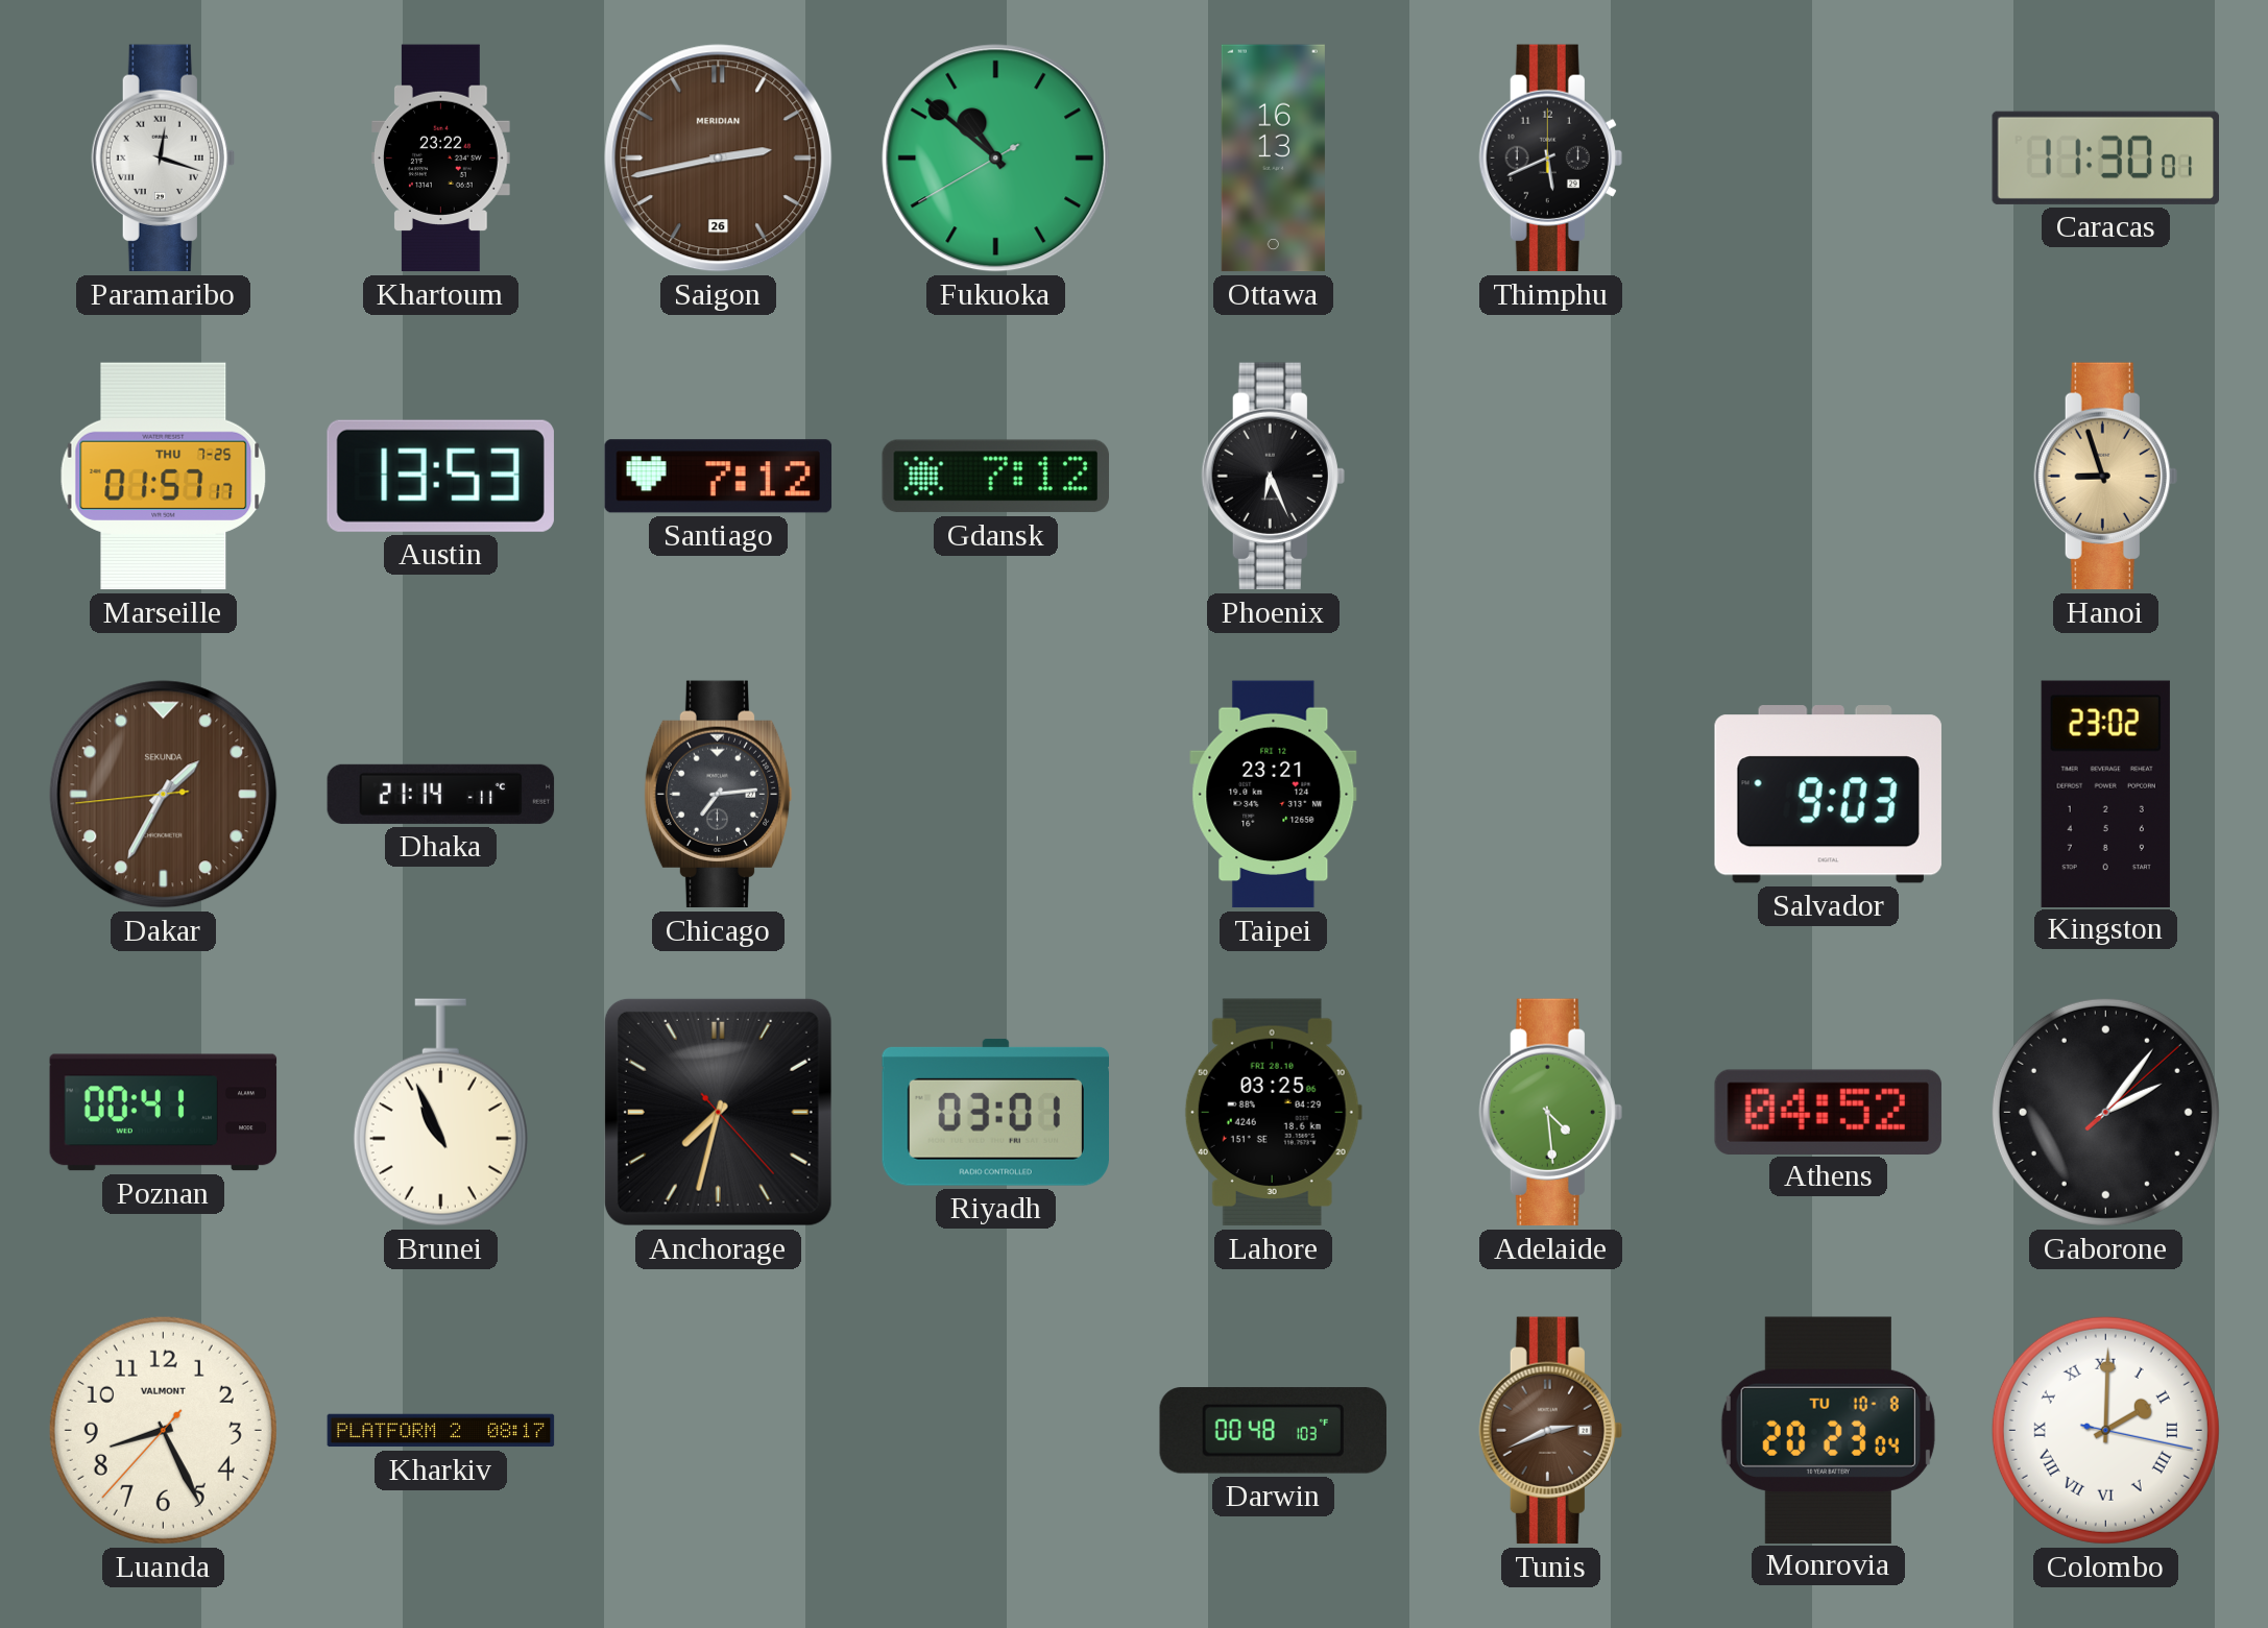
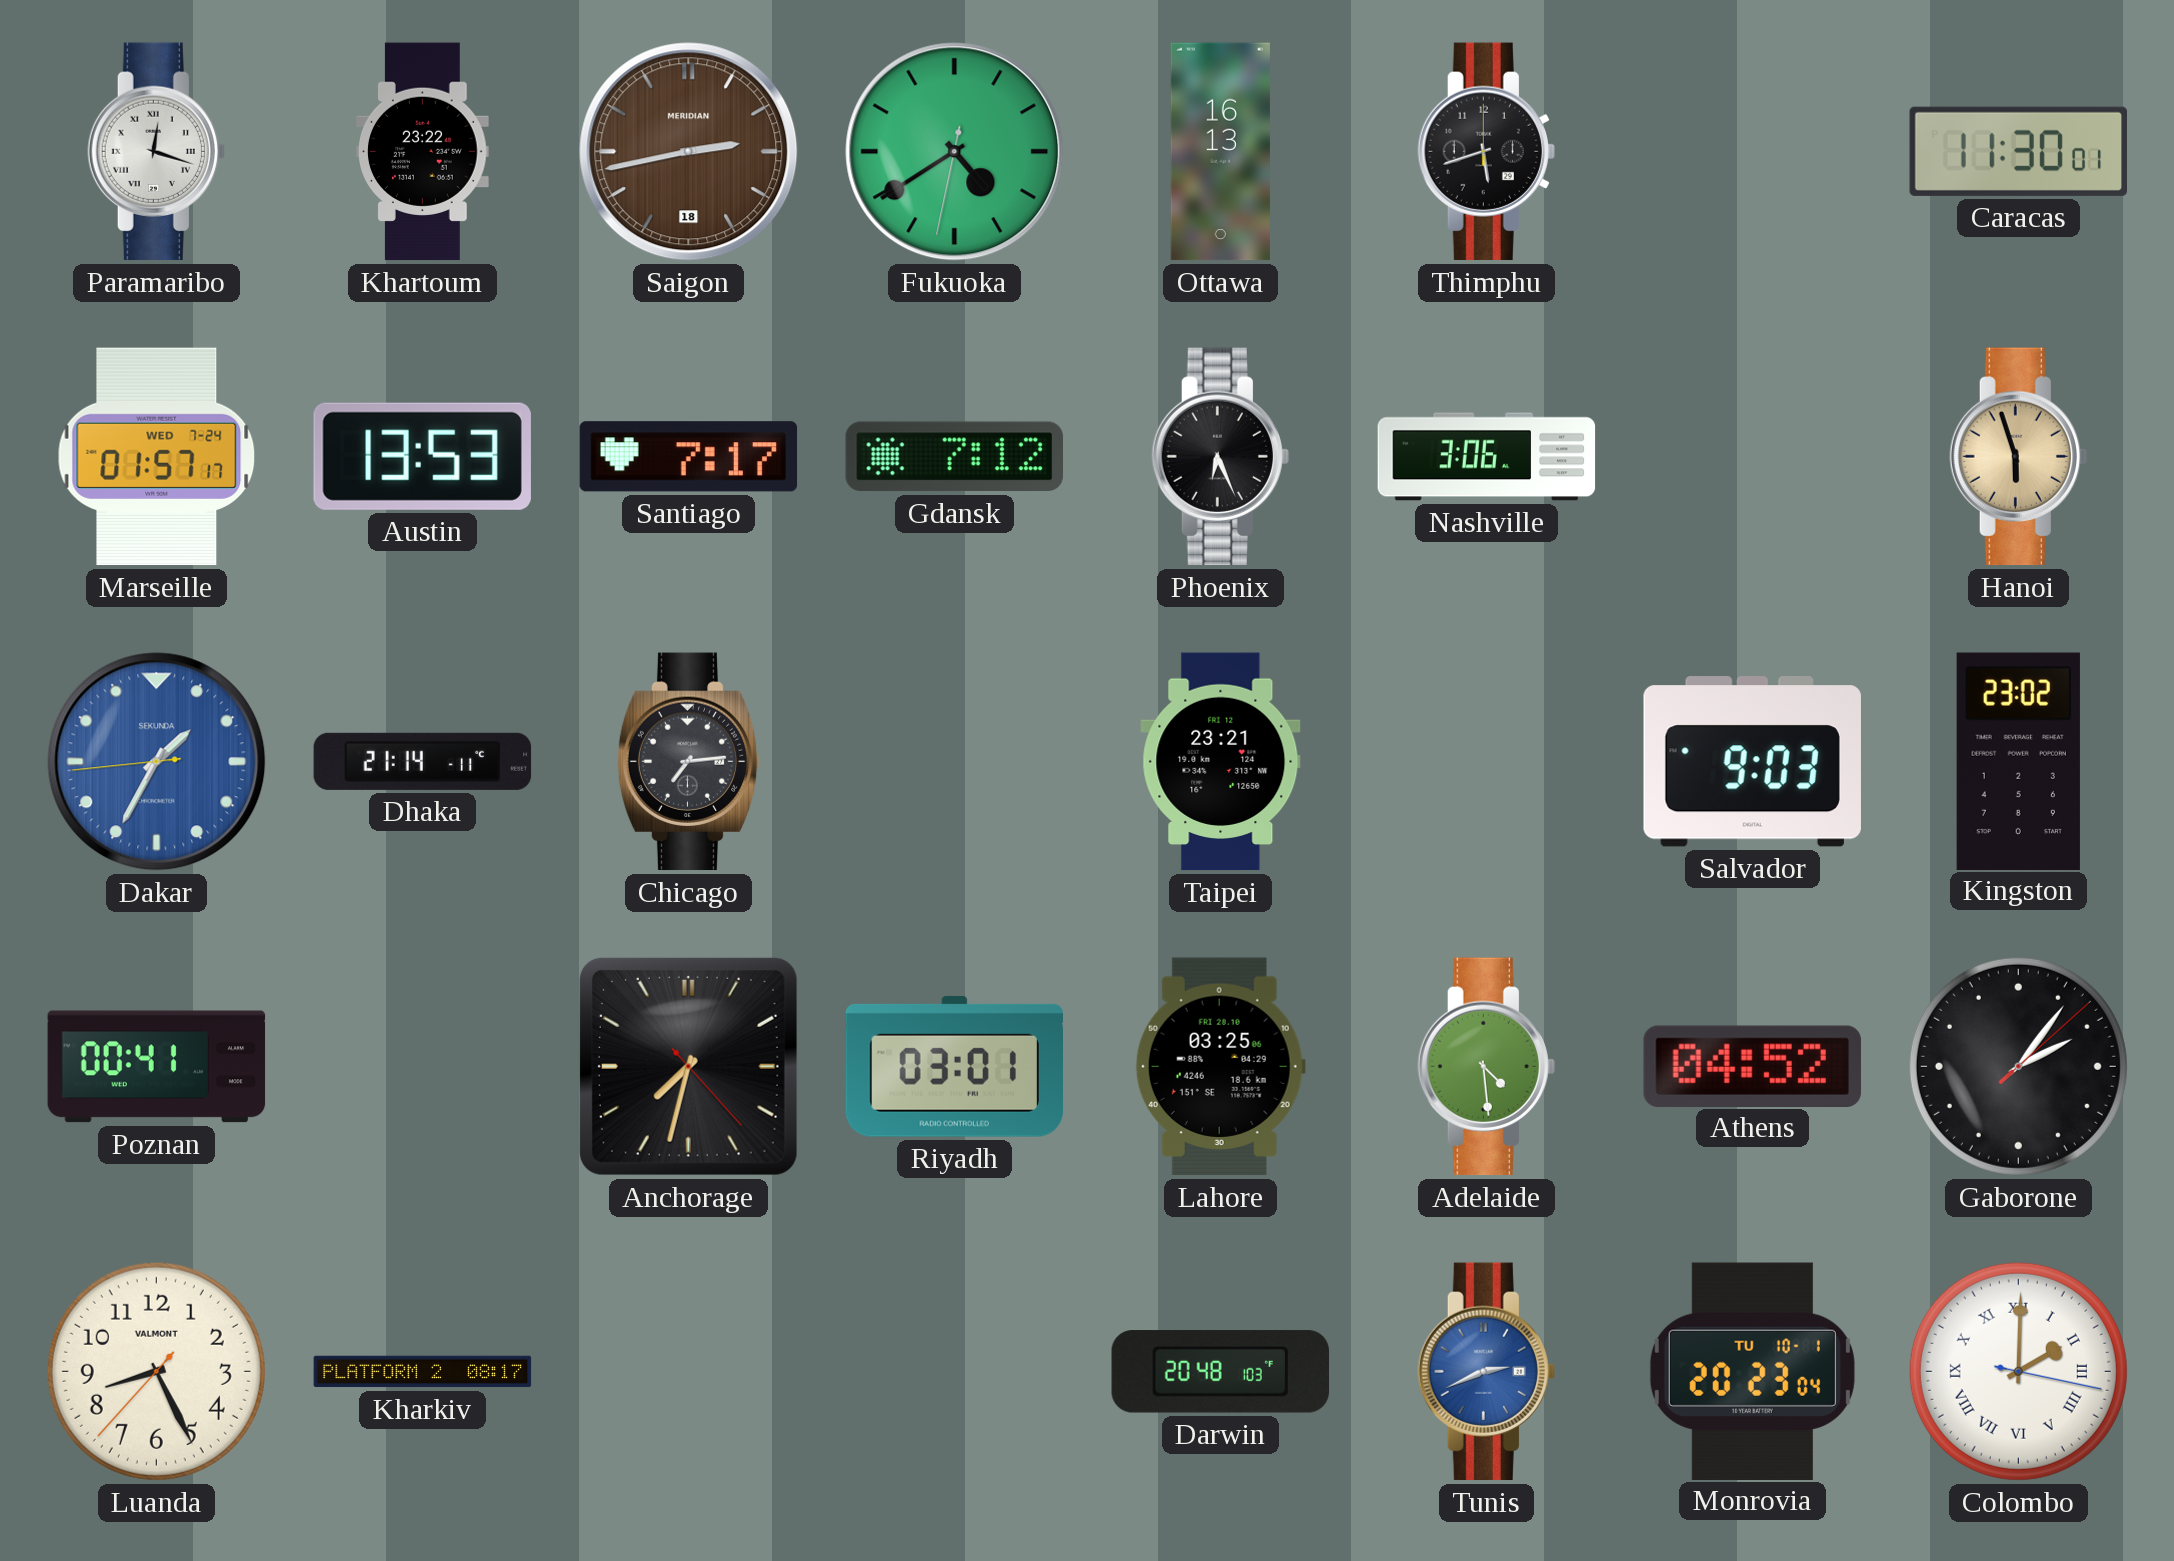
Saigon date: 26 -> 18 (689, 152)
Fukuoka: 10:51 -> 4:39 (955, 152)
Thimphu: 5:41 -> 5:42 (1486, 152)
Marseille date: THU 7-25 -> WED 7-24 (157, 457)
Santiago: 7:12 -> 7:17 (689, 457)
Nashville: none -> 3:06 (1487, 457)
Hanoi: 8:57 -> 5:57 (2018, 457)
Dakar dial: brown -> blue (157, 762)
Brunei: 10:56 -> none (440, 1113)
Darwin: 00:48 -> 20:48 (1221, 1372)
Tunis dial: brown -> blue (1486, 1372)
Monrovia date: TU 10-8 -> TU 10-1 (1752, 1371)
